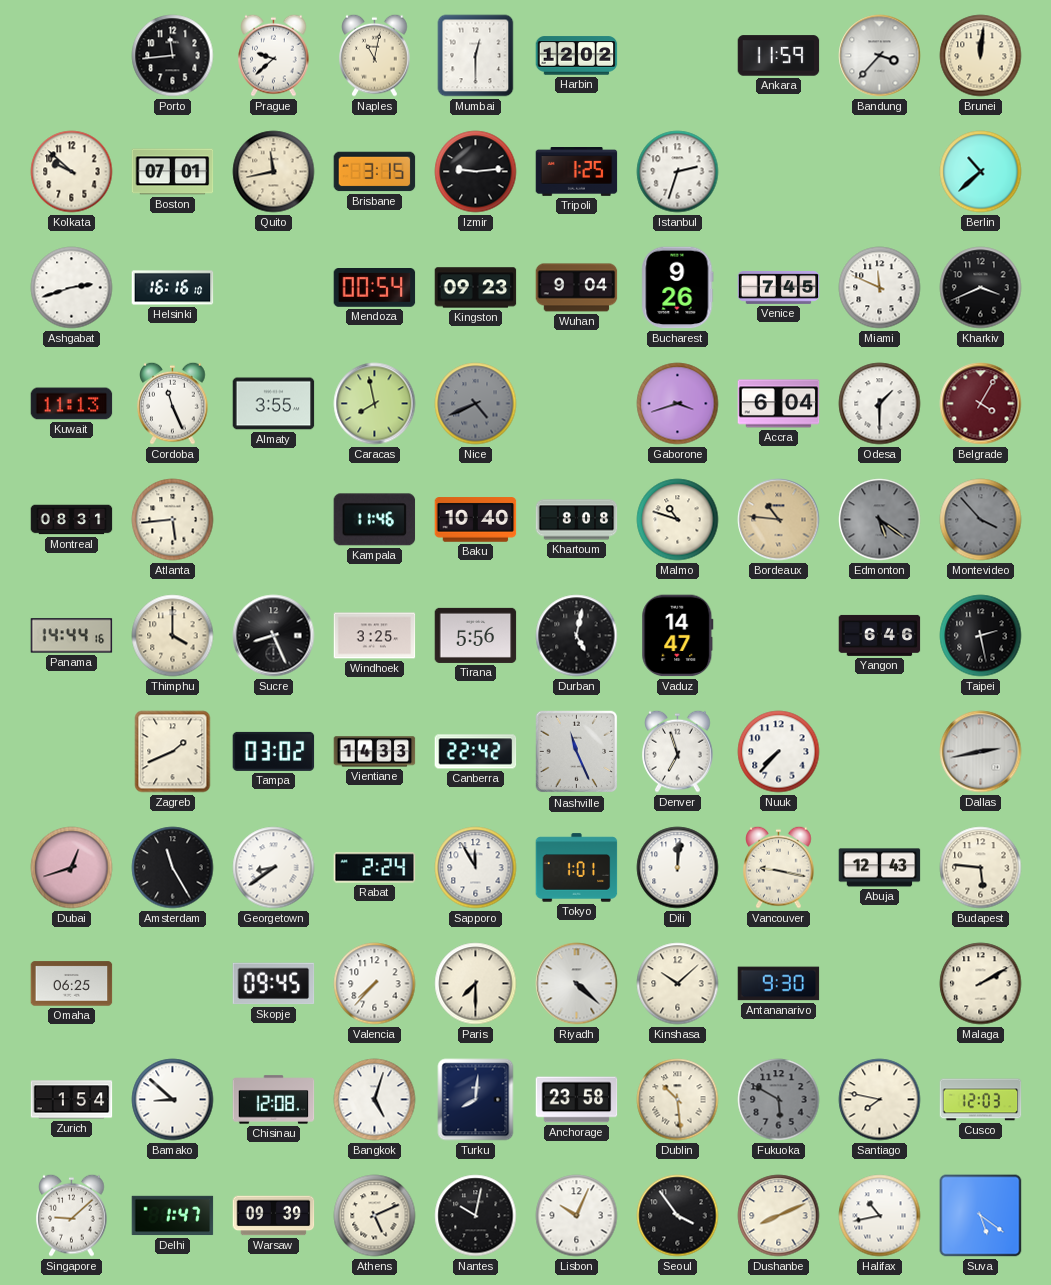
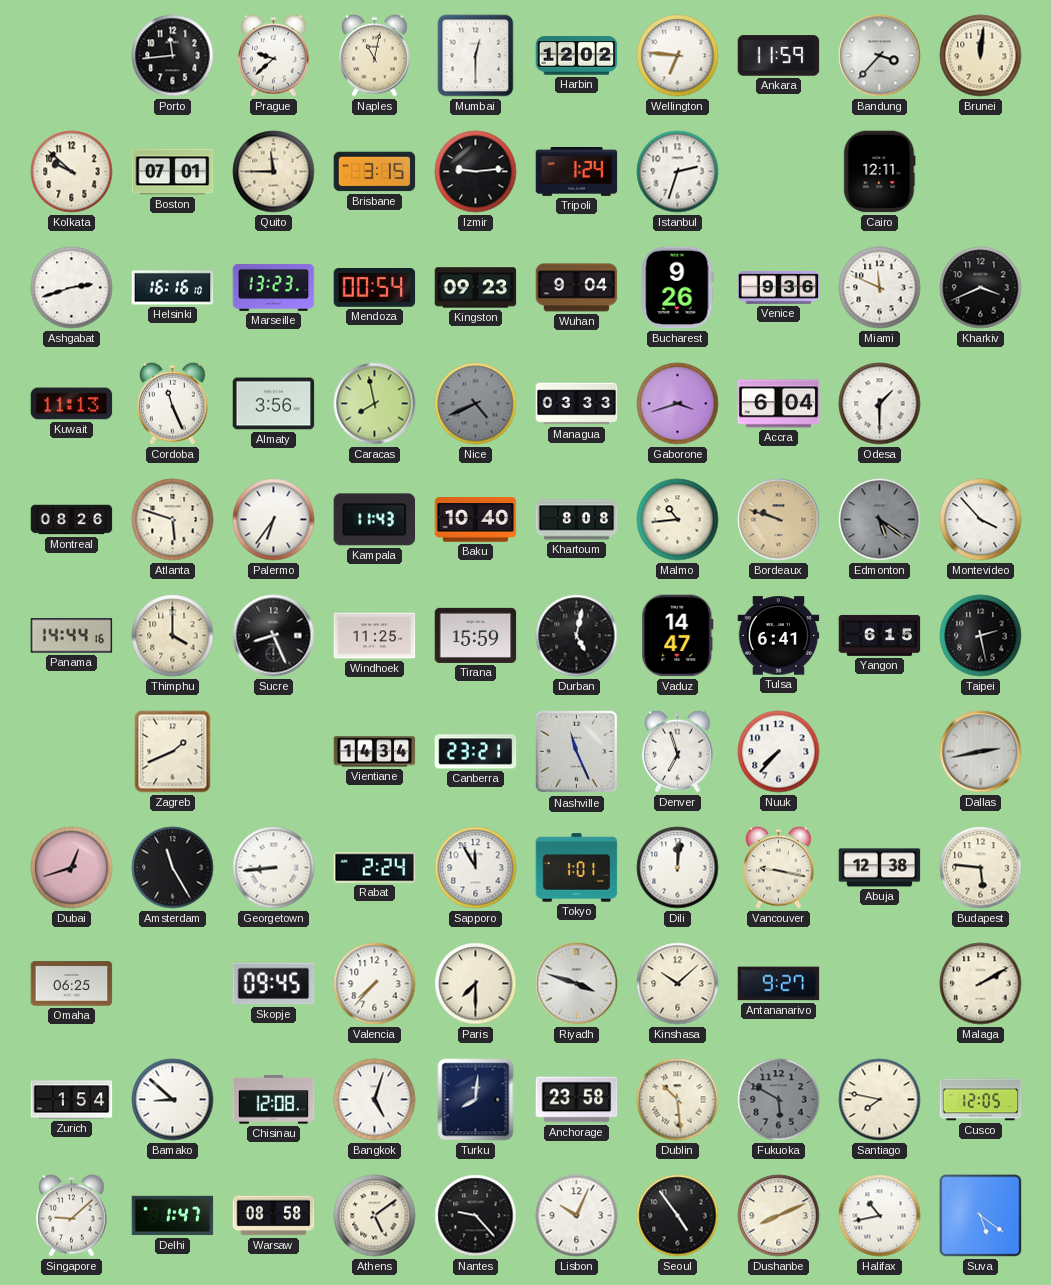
Wellington: none -> 6:46 (678, 56)
Quito: 11:43 -> 11:45 (274, 172)
Tripoli: 1:25 -> 1:24 (577, 172)
Cairo: none -> 12:11 (880, 172)
Berlin: 10:38 -> none (981, 172)
Marseille: none -> 13:23 (274, 287)
Venice: 7:45 -> 9:36 (779, 288)
Almaty: 3:55 -> 3:56 (274, 404)
Managua: none -> 03:33 (577, 404)
Belgrade: 4:05 -> none (981, 404)
Montreal: 08:31 -> 08:26 (72, 520)
Atlanta: 5:44 -> 5:48 (173, 520)
Palermo: none -> 6:36 (274, 520)
Kampala: 11:46 -> 11:43 (375, 520)
Malmo: 10:48 -> 10:44 (678, 520)
Bordeaux: 10:46 -> 9:48 (779, 520)
Montevideo dial: grey -> white (981, 520)
Windhoek: 3:25 -> 11:25 (375, 636)
Tirana: 5:56 -> 15:59 (476, 635)
Tulsa: none -> 6:41 (779, 636)
Yangon: 6:46 -> 6:15 (880, 635)
Tampa: 03:02 -> none (274, 751)
Vientiane: 14:33 -> 14:34 (375, 752)
Canberra: 22:42 -> 23:21 (476, 752)
Georgetown: 8:39 -> 8:44 (274, 868)
Abuja: 12:43 -> 12:38 (880, 868)
Riyadh: 4:22 -> 3:48 (577, 984)
Antananarivo: 9:30 -> 9:27 (779, 984)
Cusco: 12:03 -> 12:05 (981, 1100)
Warsaw: 09:39 -> 08:58 (274, 1216)
Athens: 5:11 -> 5:09 (375, 1216)
Nantes: 10:02 -> 9:23 (476, 1216)
Seoul: 3:54 -> 4:54 (678, 1216)
